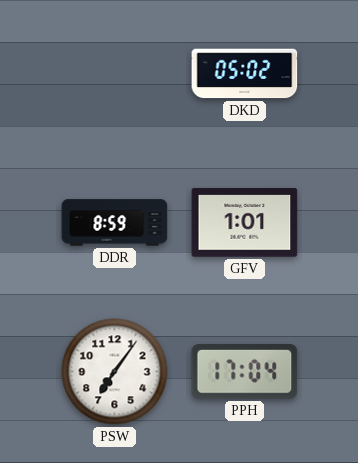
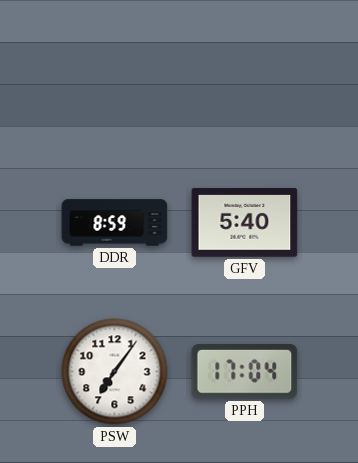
DKD: 05:02 -> none (245, 74)
GFV: 1:01 -> 5:40 (245, 223)
